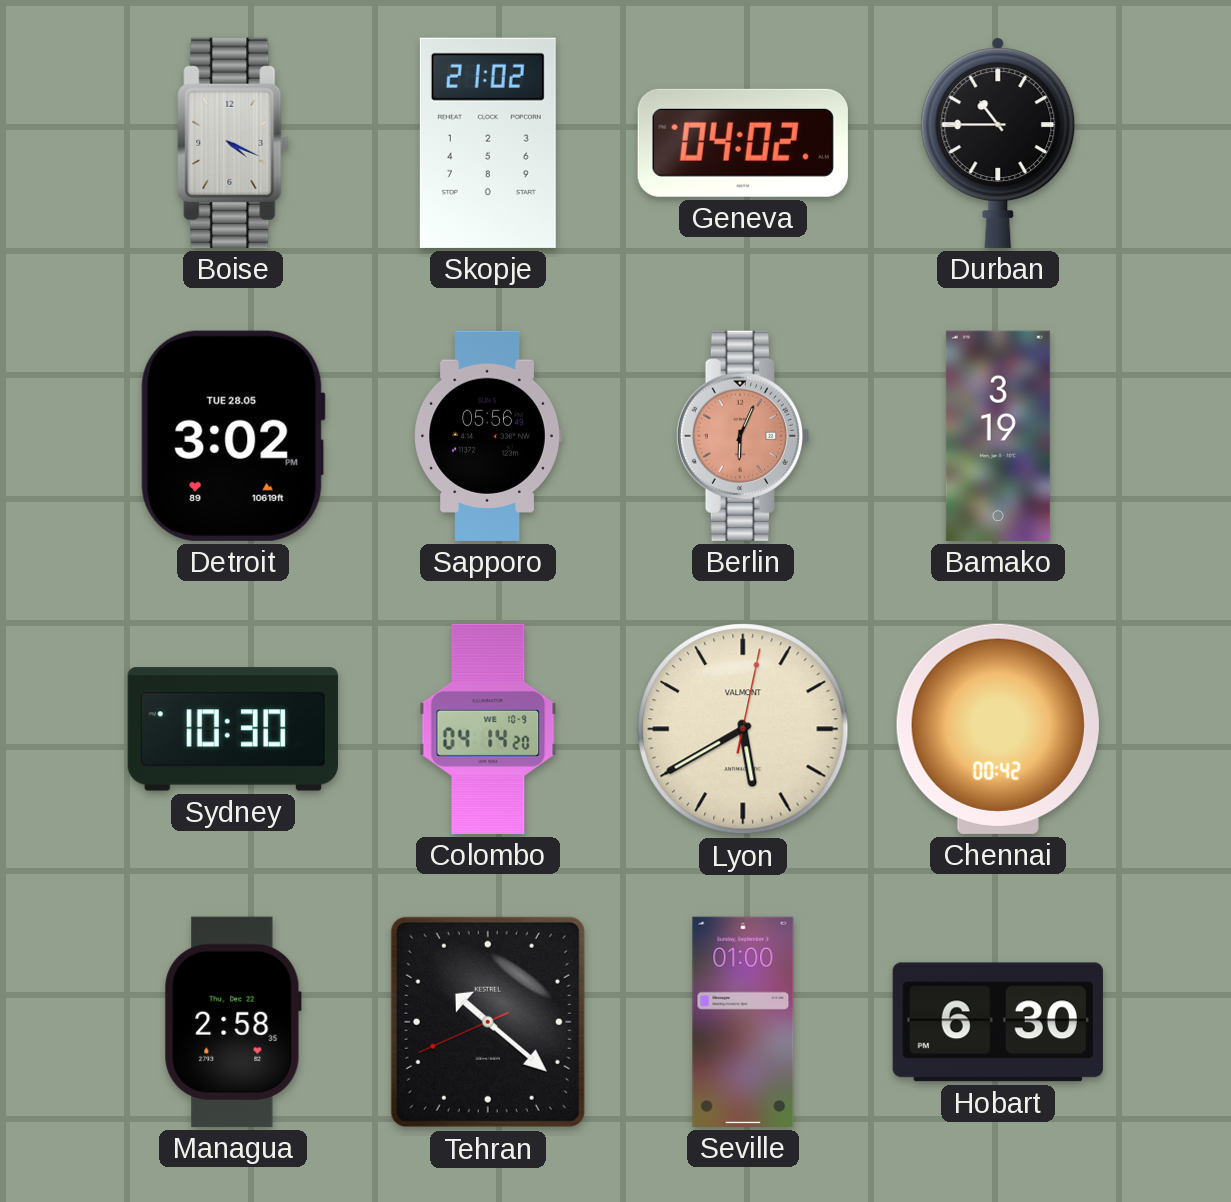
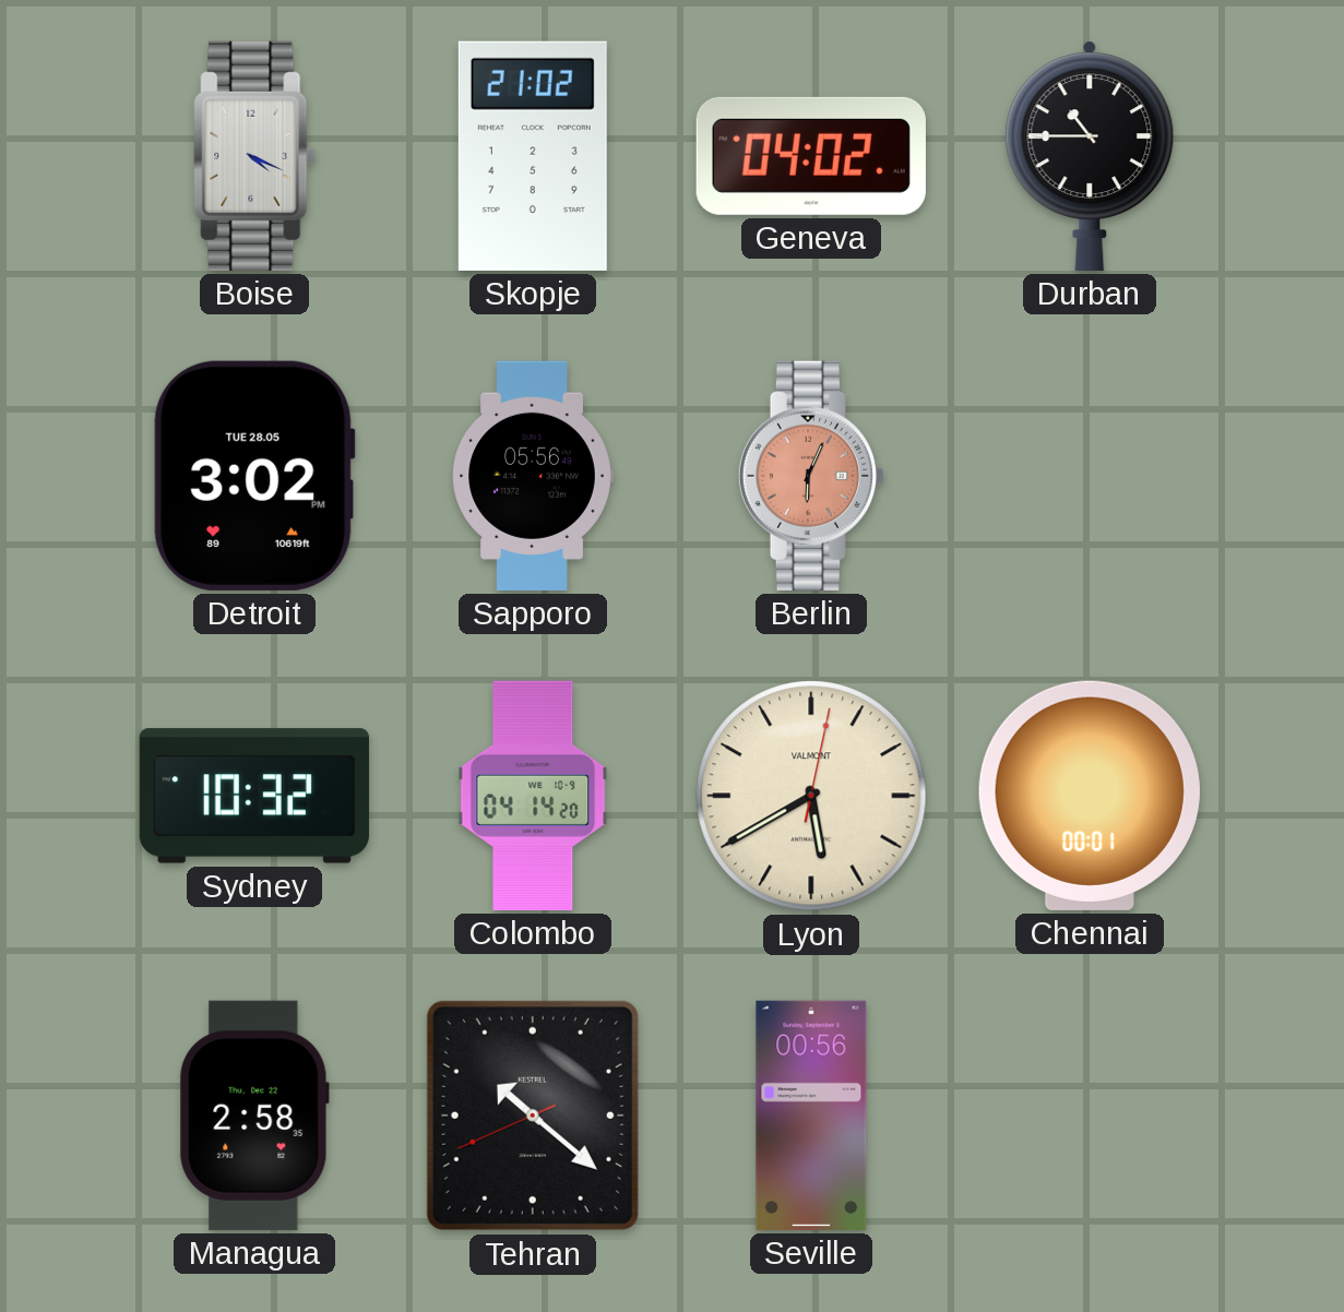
Bamako: 3:19 -> none (998, 436)
Sydney: 10:30 -> 10:32 (254, 796)
Chennai: 00:42 -> 00:01 (1090, 796)
Seville: 01:00 -> 00:56 (811, 1116)
Hobart: 6:30 -> none (998, 1022)
